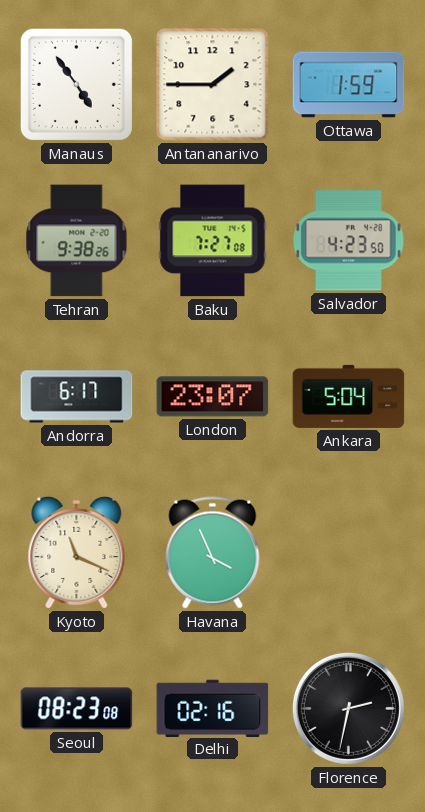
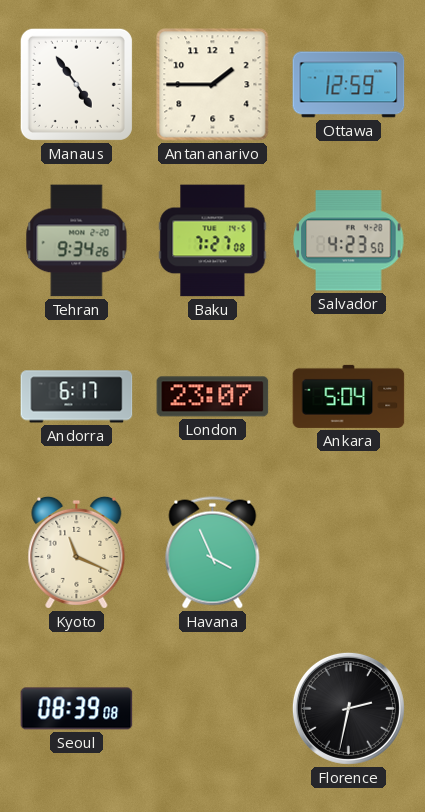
Ottawa: 1:59 -> 12:59 (349, 85)
Tehran: 9:38 -> 9:34 (77, 241)
Seoul: 08:23 -> 08:39 (77, 709)
Delhi: 02:16 -> none (213, 708)
